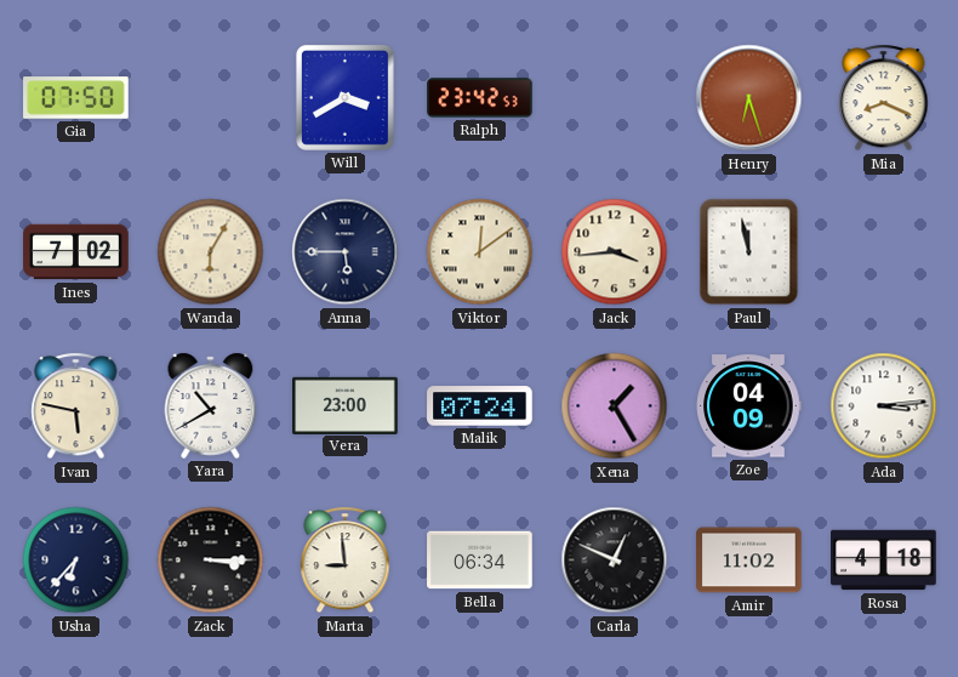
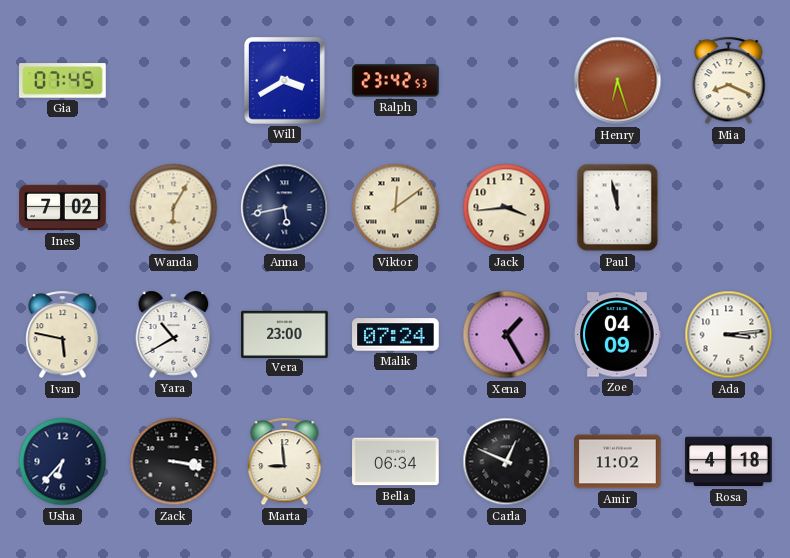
Gia: 07:50 -> 07:45 (63, 81)
Anna: 5:45 -> 5:43 (285, 208)
Zack: 3:15 -> 3:17 (174, 462)
